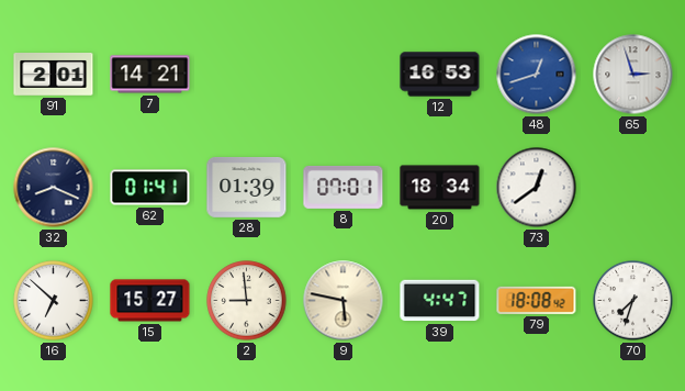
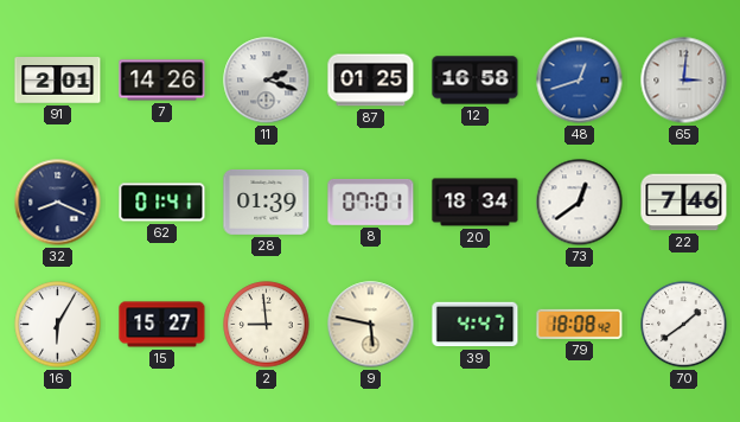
7: 14:21 -> 14:26 (162, 81)
11: none -> 2:18 (267, 81)
87: none -> 01:25 (371, 81)
12: 16:53 -> 16:58 (476, 81)
65: 2:57 -> 3:01 (684, 81)
22: none -> 7:46 (684, 203)
16: 6:52 -> 6:05 (58, 325)
70: 7:33 -> 1:39 (684, 325)
